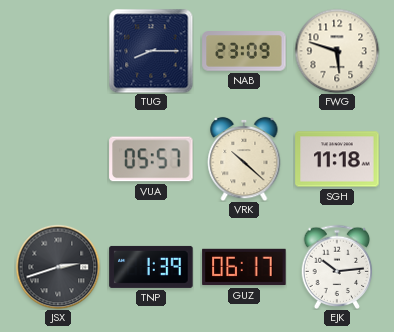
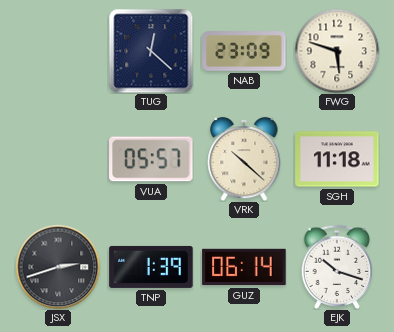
TUG: 8:15 -> 12:22 (151, 51)
GUZ: 06:17 -> 06:14 (244, 267)
EJK: 10:14 -> 10:18 (337, 266)
